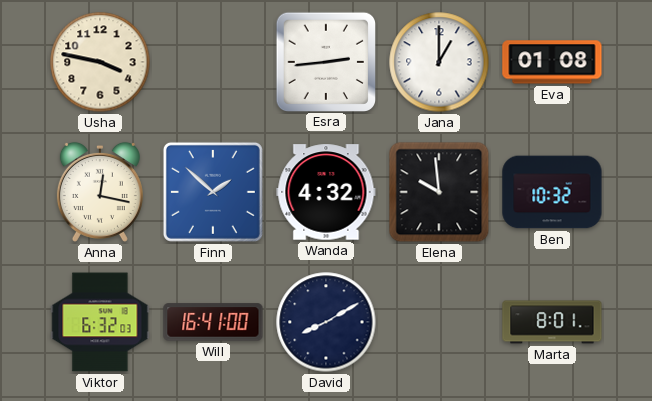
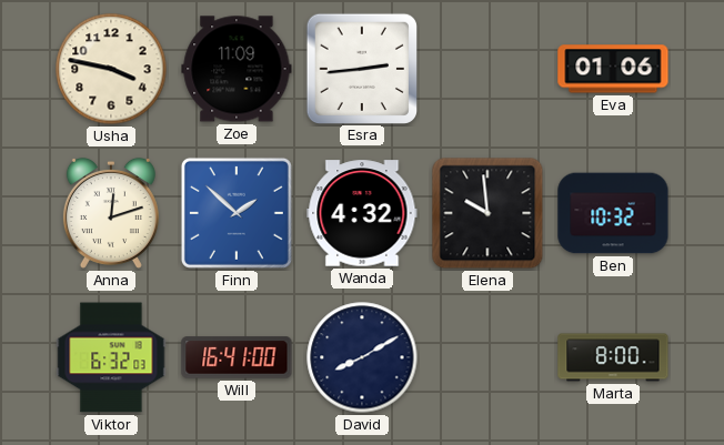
Zoe: none -> 11:09 (237, 69)
Jana: 1:00 -> none (439, 62)
Eva: 01:08 -> 01:06 (613, 69)
Anna: 12:17 -> 12:12 (111, 213)
Marta: 8:01 -> 8:00 (613, 357)
